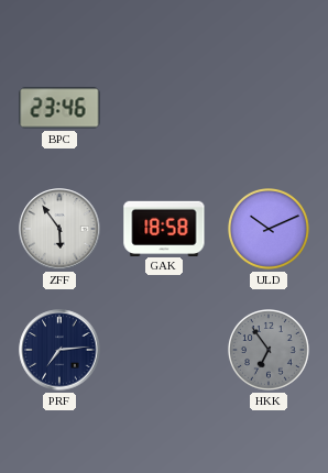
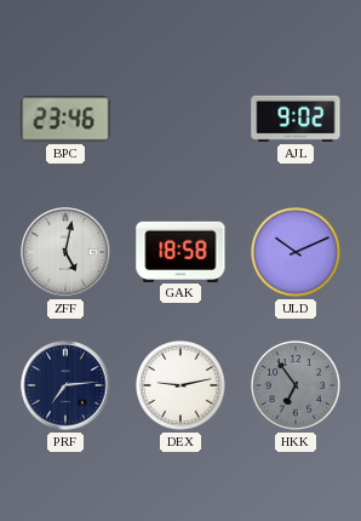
AJL: none -> 9:02 (296, 119)
ZFF: 5:54 -> 5:02 (65, 252)
DEX: none -> 9:13 (182, 387)
